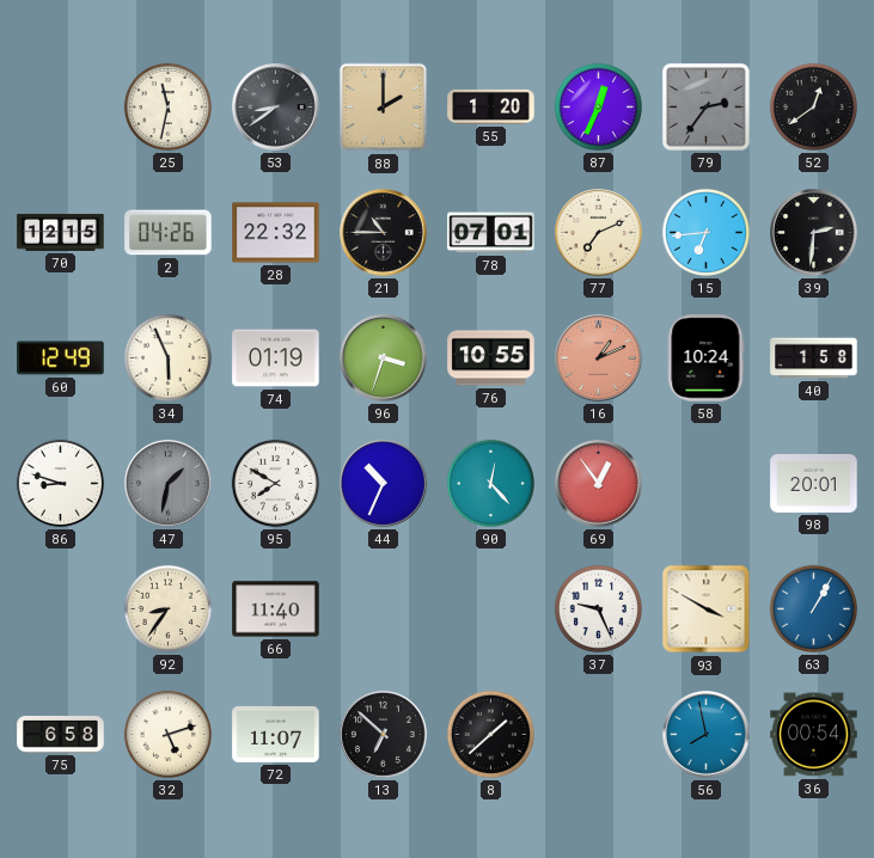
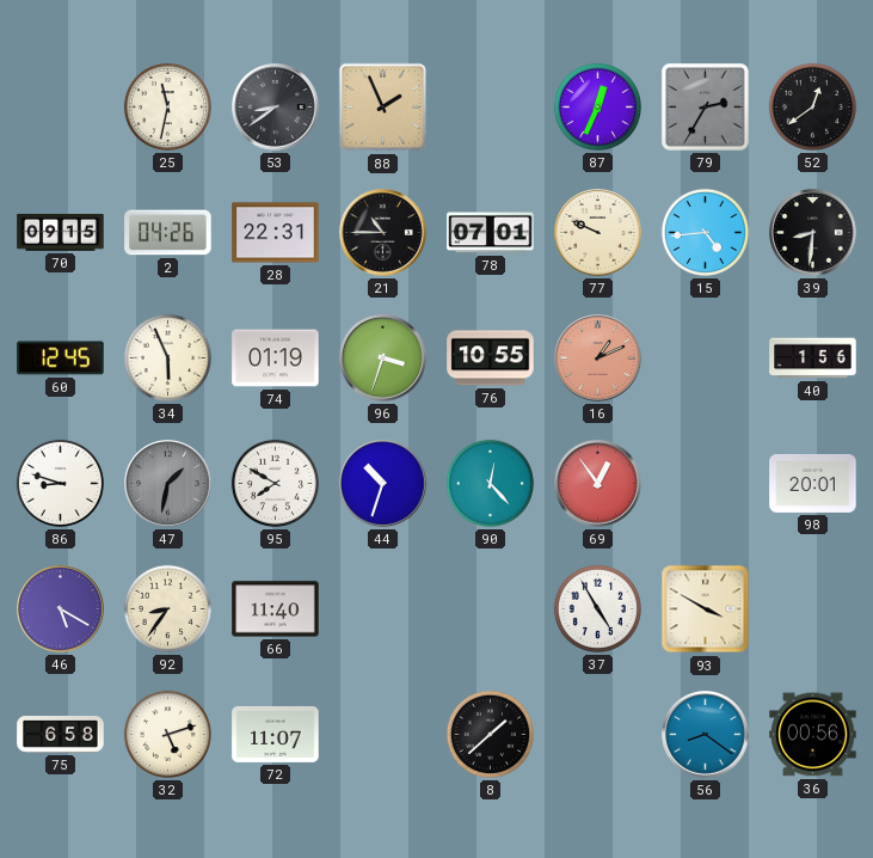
88: 2:00 -> 1:56 (383, 108)
55: 1:20 -> none (491, 106)
79: 2:36 -> 2:35 (705, 106)
70: 12:15 -> 09:15 (61, 232)
28: 22:32 -> 22:31 (276, 233)
77: 7:11 -> 9:49 (598, 233)
15: 6:44 -> 4:44 (705, 232)
39: 2:31 -> 8:31 (813, 233)
60: 12:49 -> 12:45 (61, 358)
58: 10:24 -> none (707, 358)
40: 1:58 -> 1:56 (813, 358)
44: 10:34 -> 10:33 (383, 484)
46: none -> 5:20 (61, 609)
37: 9:26 -> 4:55 (597, 608)
63: 1:05 -> none (813, 608)
13: 6:52 -> none (384, 735)
56: 7:58 -> 8:21 (706, 735)
36: 00:54 -> 00:56 (813, 735)
